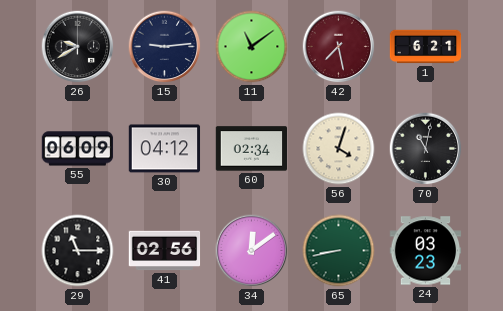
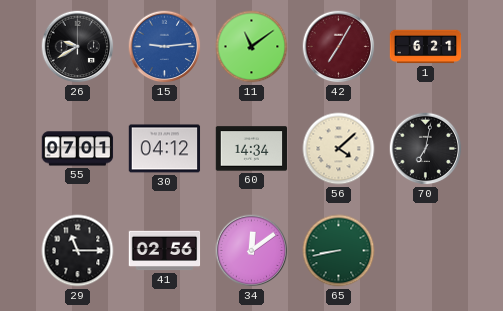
15 dial: navy -> blue (165, 47)
42: 7:28 -> 7:05 (339, 47)
55: 06:09 -> 07:01 (78, 149)
60: 02:34 -> 14:34 (252, 149)
56: 4:03 -> 4:08 (339, 149)
70: 11:02 -> 7:02 (426, 149)
24: 03:23 -> none (426, 251)
